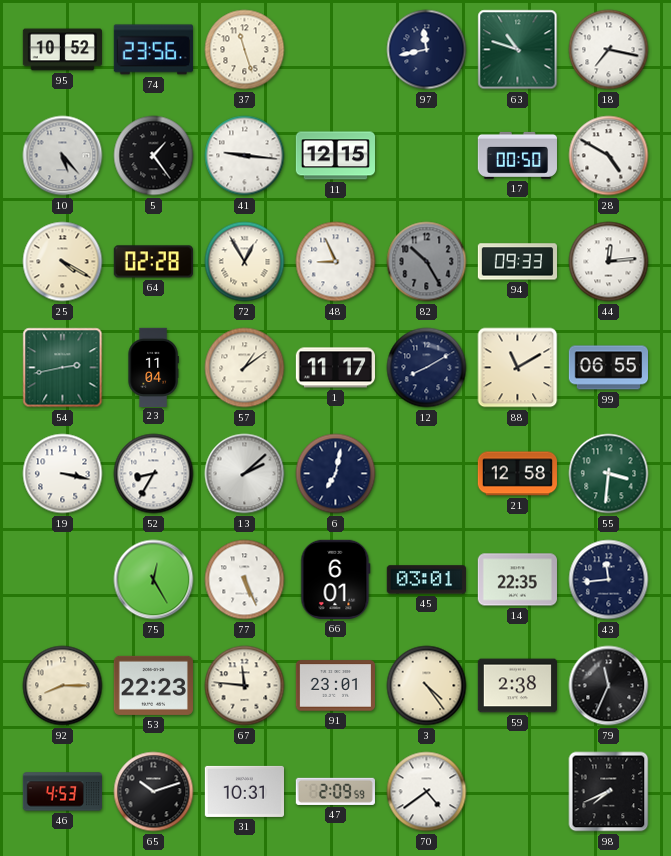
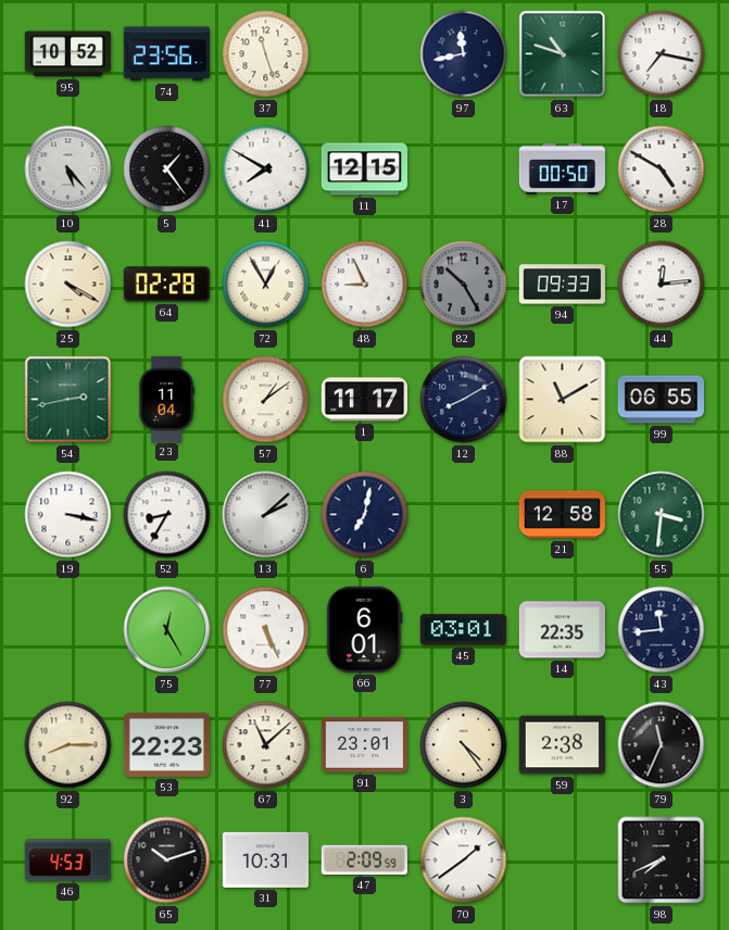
41: 9:16 -> 7:50 (266, 169)
67: 11:46 -> 11:08 (266, 745)
70: 4:39 -> 1:39 (464, 860)
